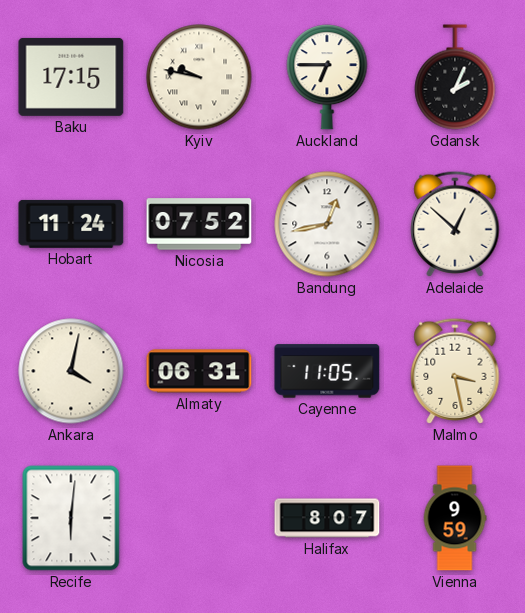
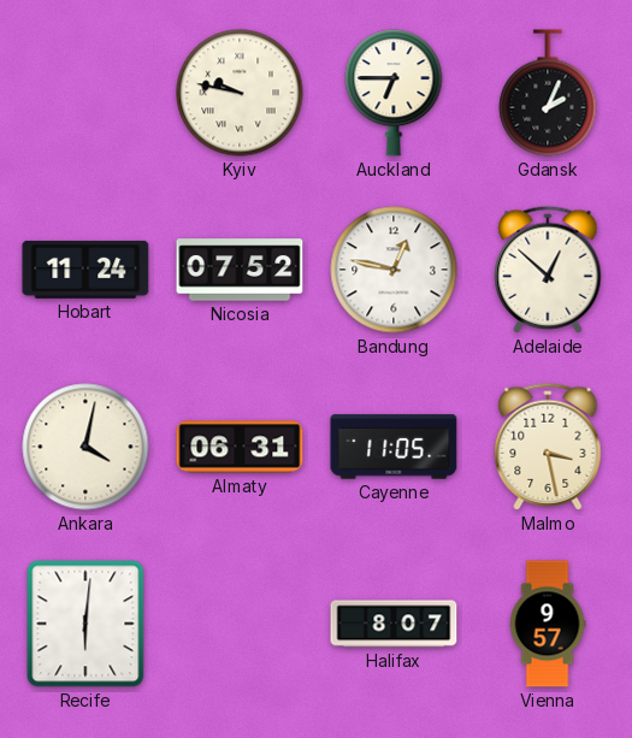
Baku: 17:15 -> none (71, 77)
Bandung: 12:43 -> 12:47 (394, 270)
Vienna: 9:59 -> 9:57 (548, 624)
